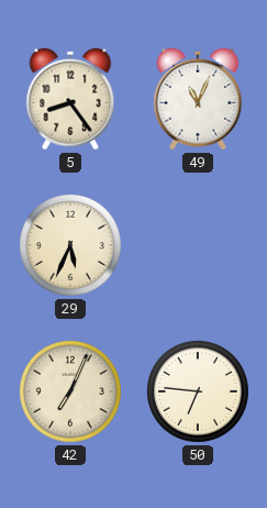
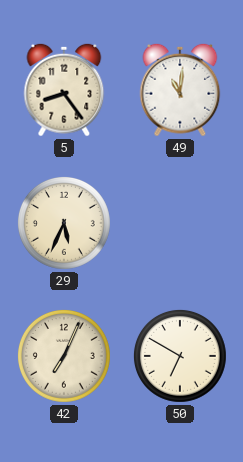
49: 11:04 -> 11:01 (180, 90)
50: 6:46 -> 6:50 (180, 356)
